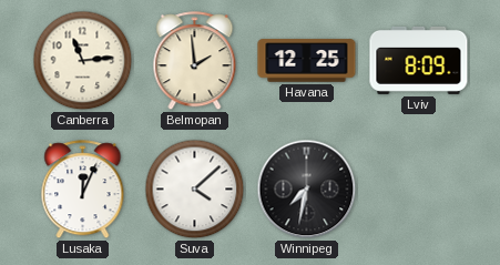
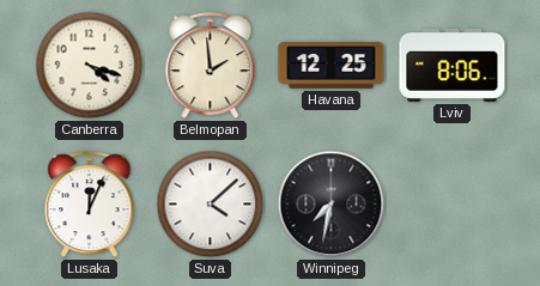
Canberra: 11:14 -> 4:18 (90, 66)
Lviv: 8:09 -> 8:06 (453, 65)
